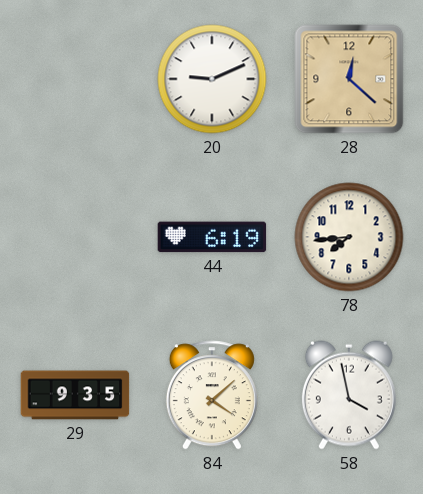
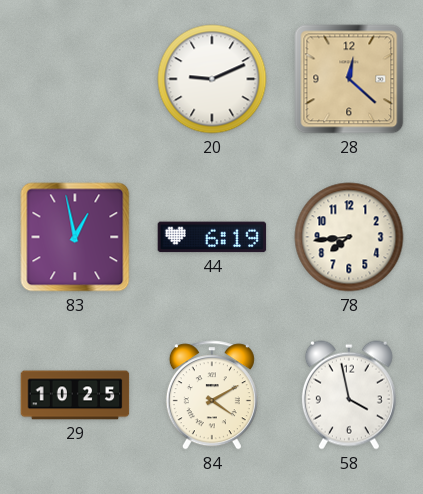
83: none -> 12:58 (75, 237)
29: 9:35 -> 10:25 (75, 395)
84: 4:08 -> 4:10 (212, 395)
